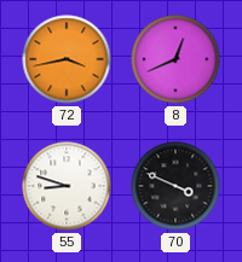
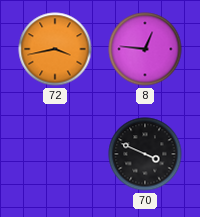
8: 12:41 -> 12:46 (145, 49)
55: 8:48 -> none (67, 186)
